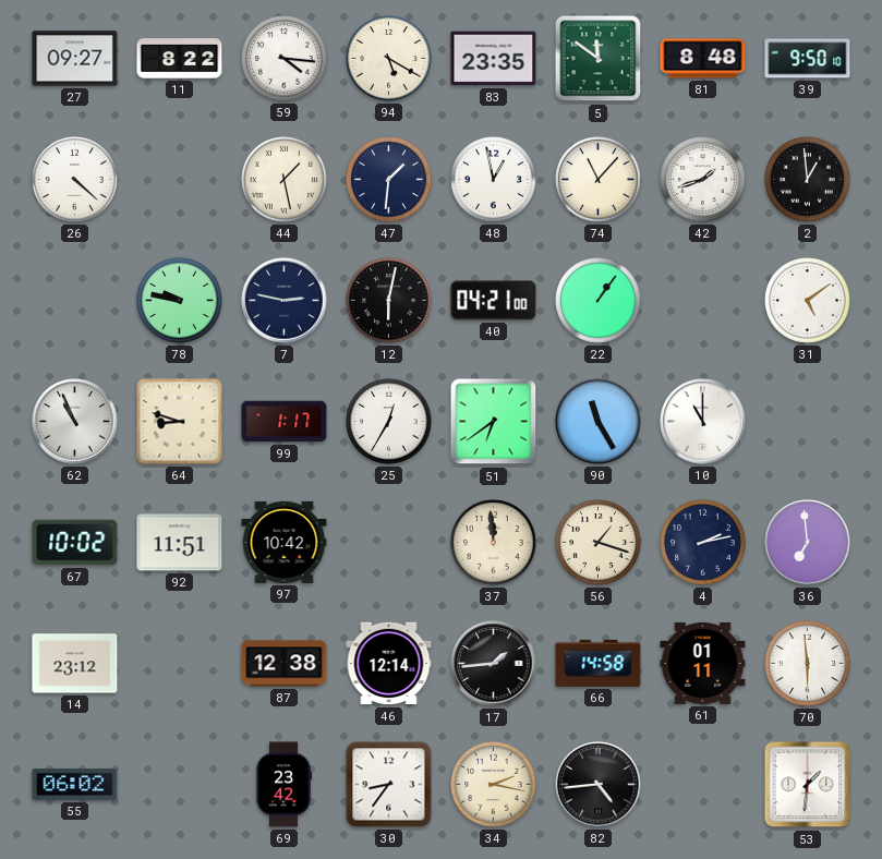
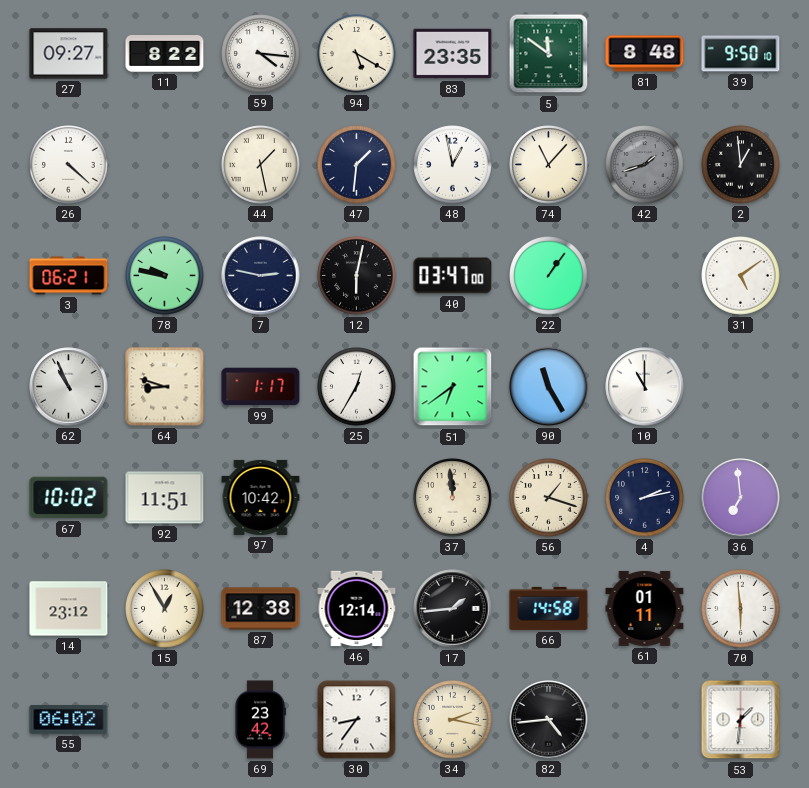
42 dial: white -> grey (645, 165)
3: none -> 06:21 (69, 276)
40: 04:21 -> 03:47 (453, 276)
15: none -> 12:55 (165, 609)
